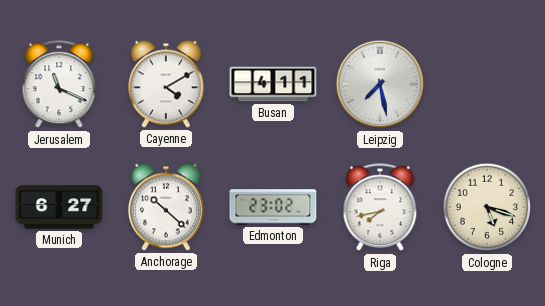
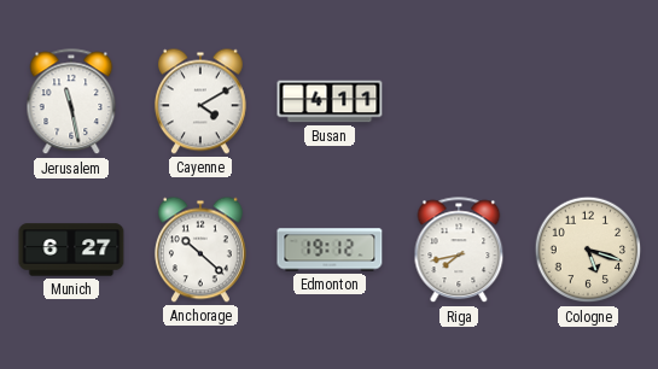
Jerusalem: 11:19 -> 11:28 (71, 102)
Leipzig: 7:28 -> none (380, 84)
Edmonton: 23:02 -> 19:12 (330, 250)
